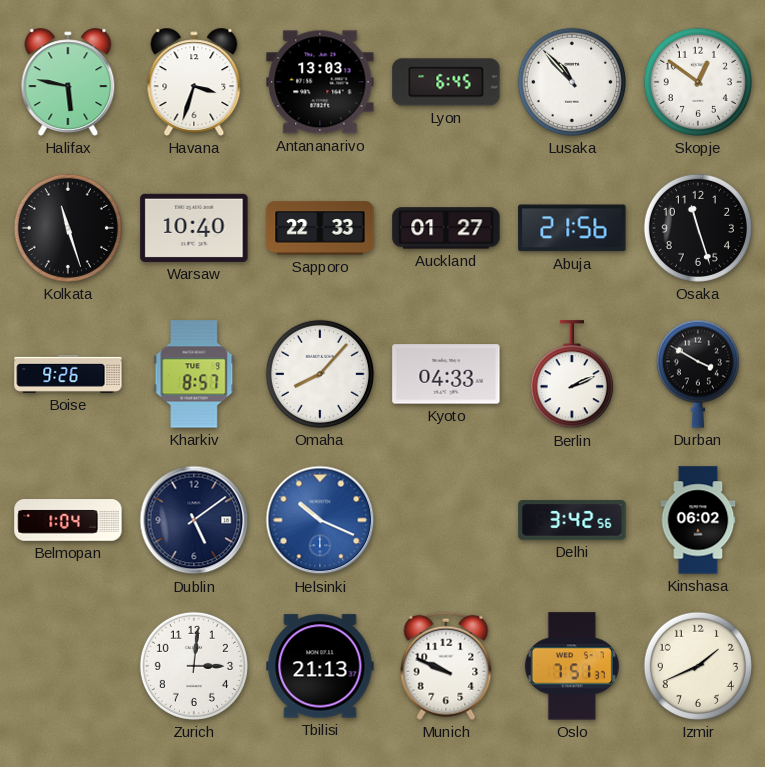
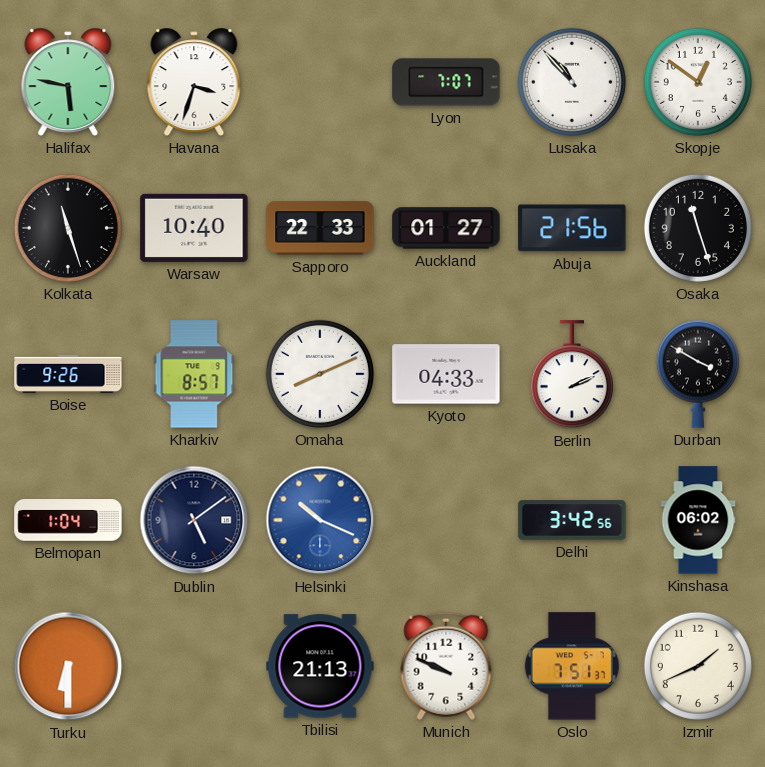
Antananarivo: 13:03 -> none (320, 82)
Lyon: 6:45 -> 7:07 (446, 82)
Omaha: 8:07 -> 8:11 (320, 374)
Turku: none -> 6:30 (68, 666)
Zurich: 3:01 -> none (194, 666)
